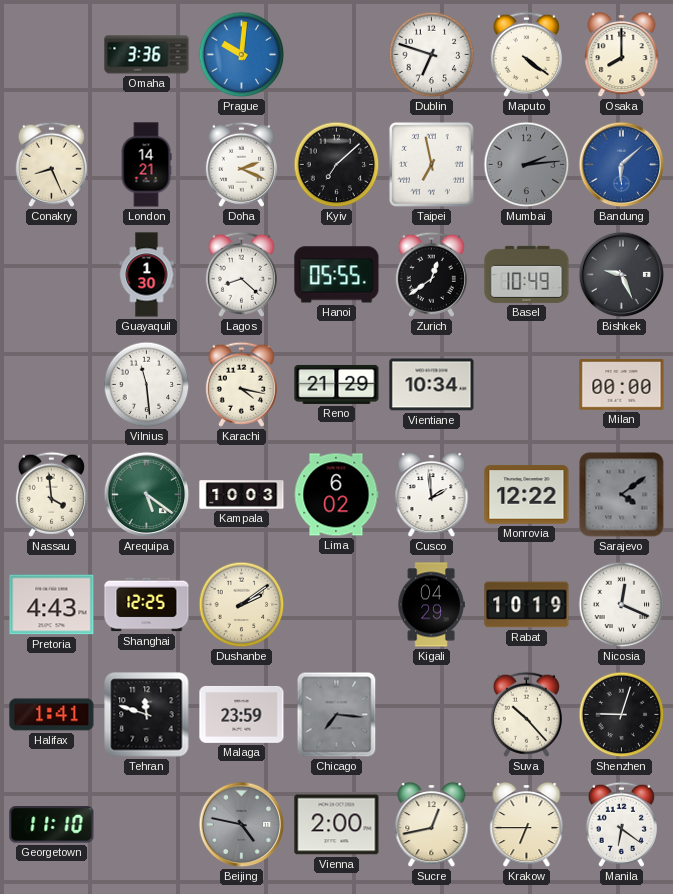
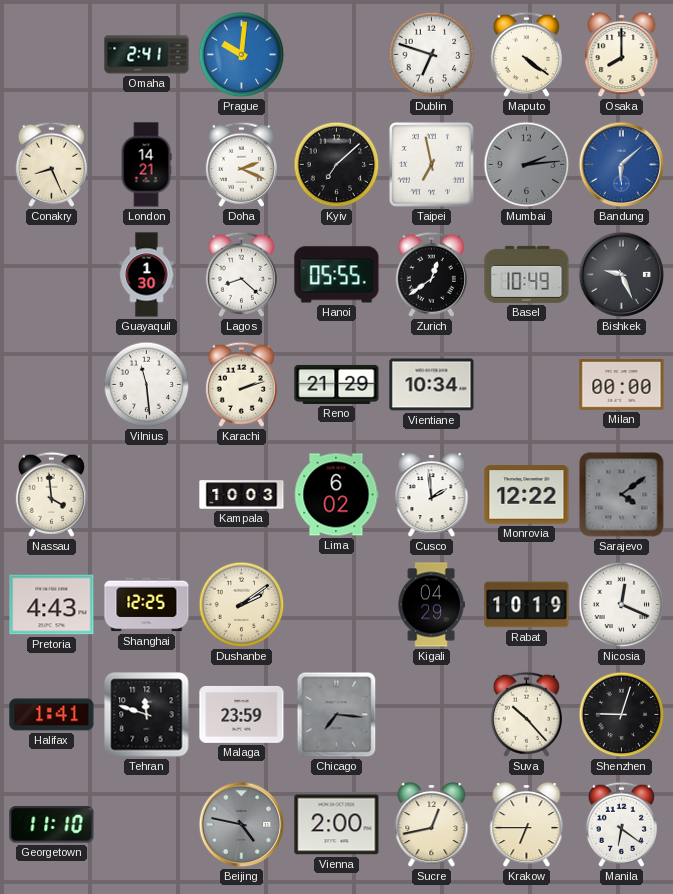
Omaha: 3:36 -> 2:41 (147, 55)
Karachi: 4:17 -> 2:12 (241, 384)
Arequipa: 5:21 -> none (147, 495)
